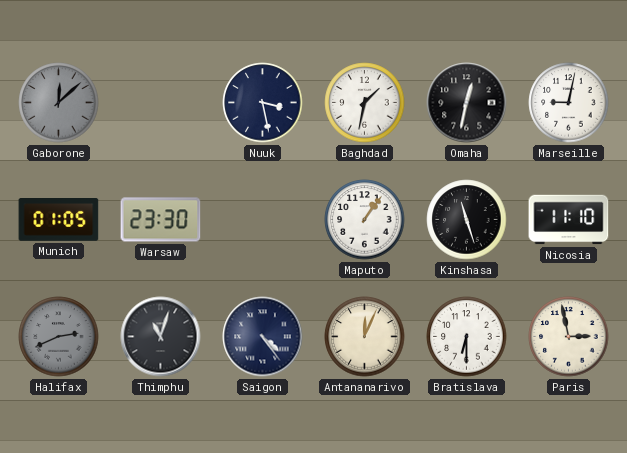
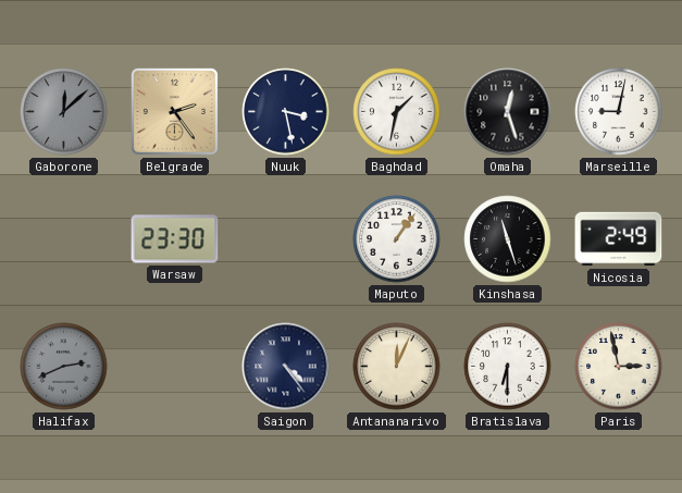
Belgrade: none -> 2:24 (174, 111)
Omaha: 12:32 -> 12:27 (508, 112)
Munich: 01:05 -> none (59, 220)
Nicosia: 11:10 -> 2:49 (619, 239)
Thimphu: 11:03 -> none (161, 337)
